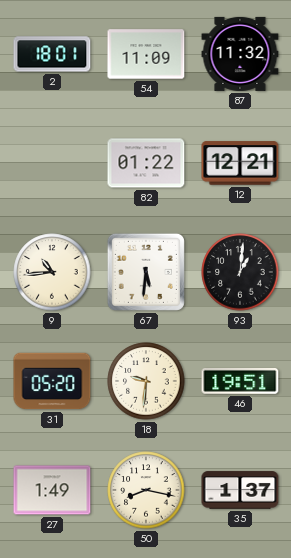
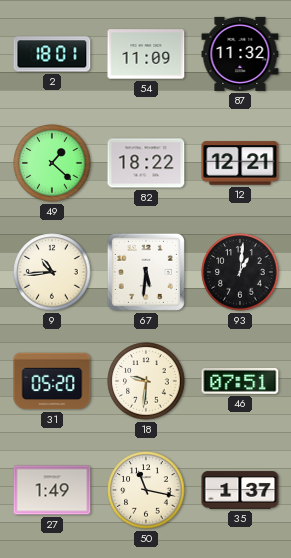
49: none -> 1:22 (52, 163)
82: 01:22 -> 18:22 (146, 163)
46: 19:51 -> 07:51 (240, 382)
50: 8:17 -> 11:17 (146, 490)
